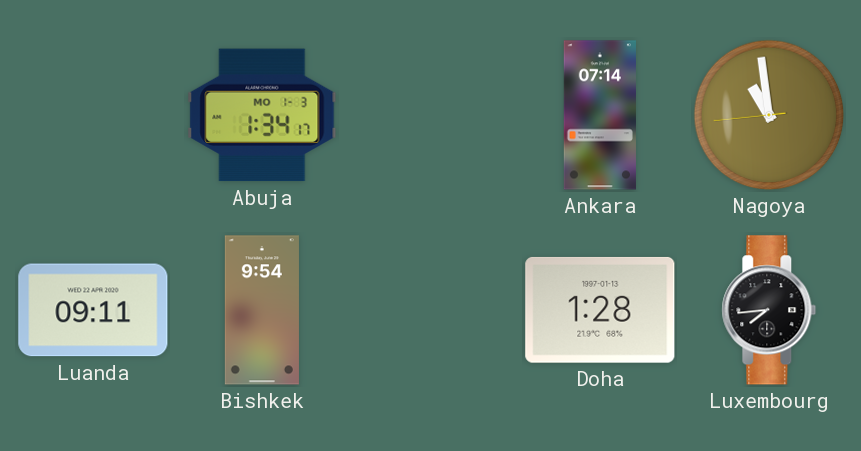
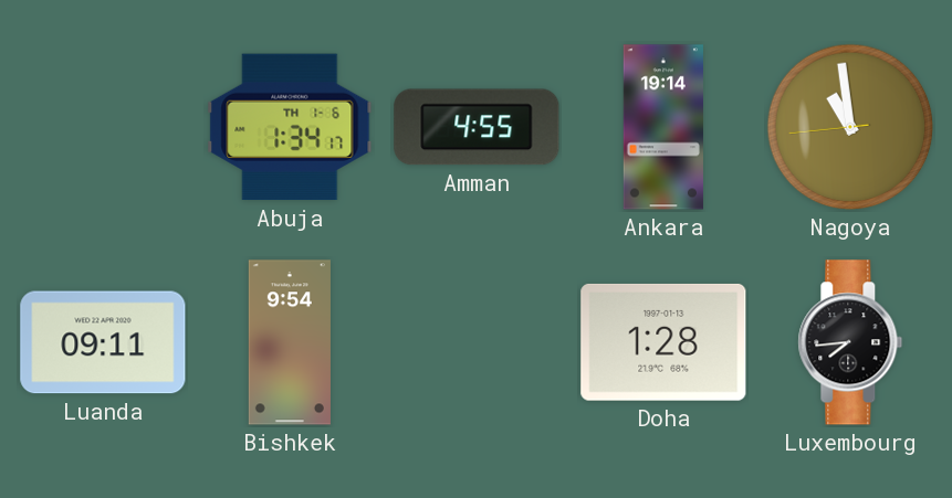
Abuja date: MO 1-3 -> TH 1-6 (290, 127)
Amman: none -> 4:55 (477, 127)
Ankara: 07:14 -> 19:14 (663, 127)
